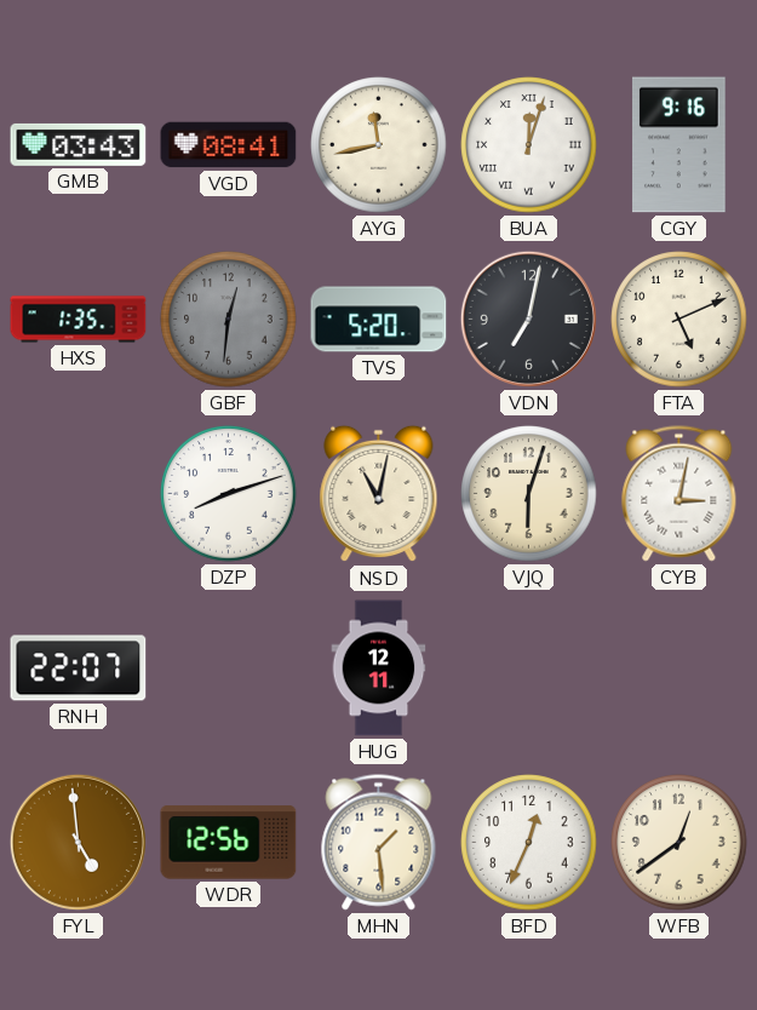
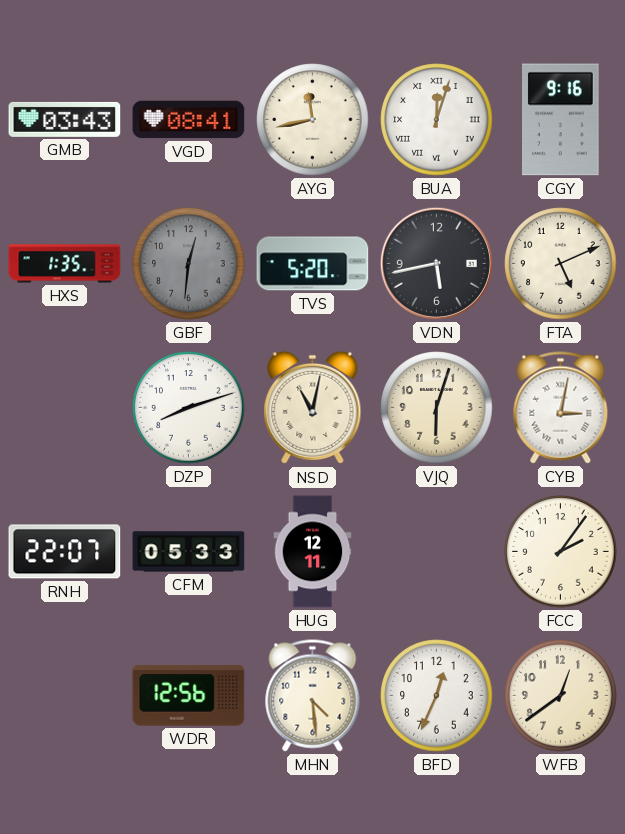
VDN: 7:02 -> 5:43 (436, 263)
CFM: none -> 05:33 (189, 552)
FCC: none -> 2:06 (561, 552)
FYL: 4:59 -> none (78, 842)
MHN: 1:29 -> 4:29 (313, 696)
